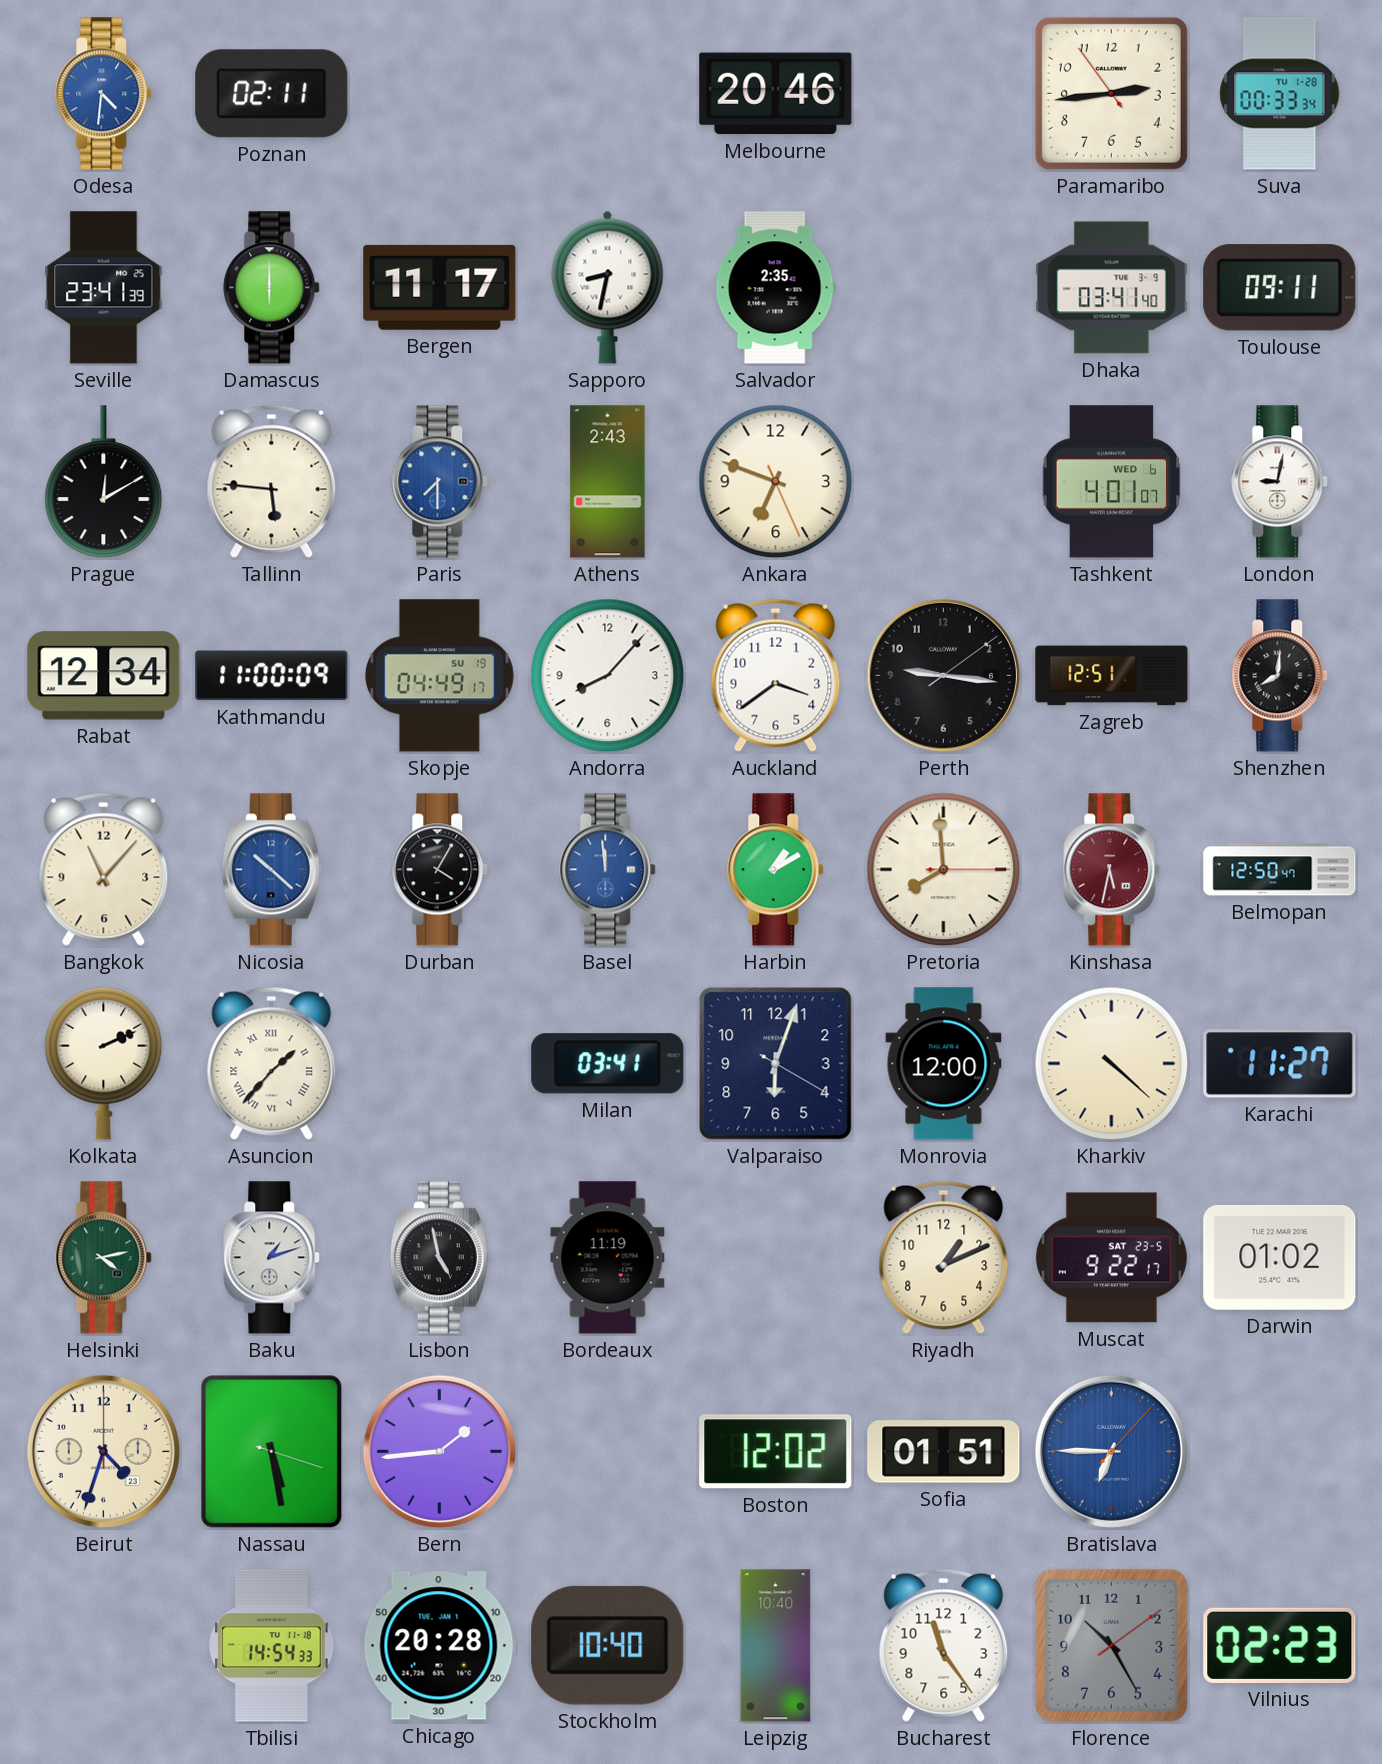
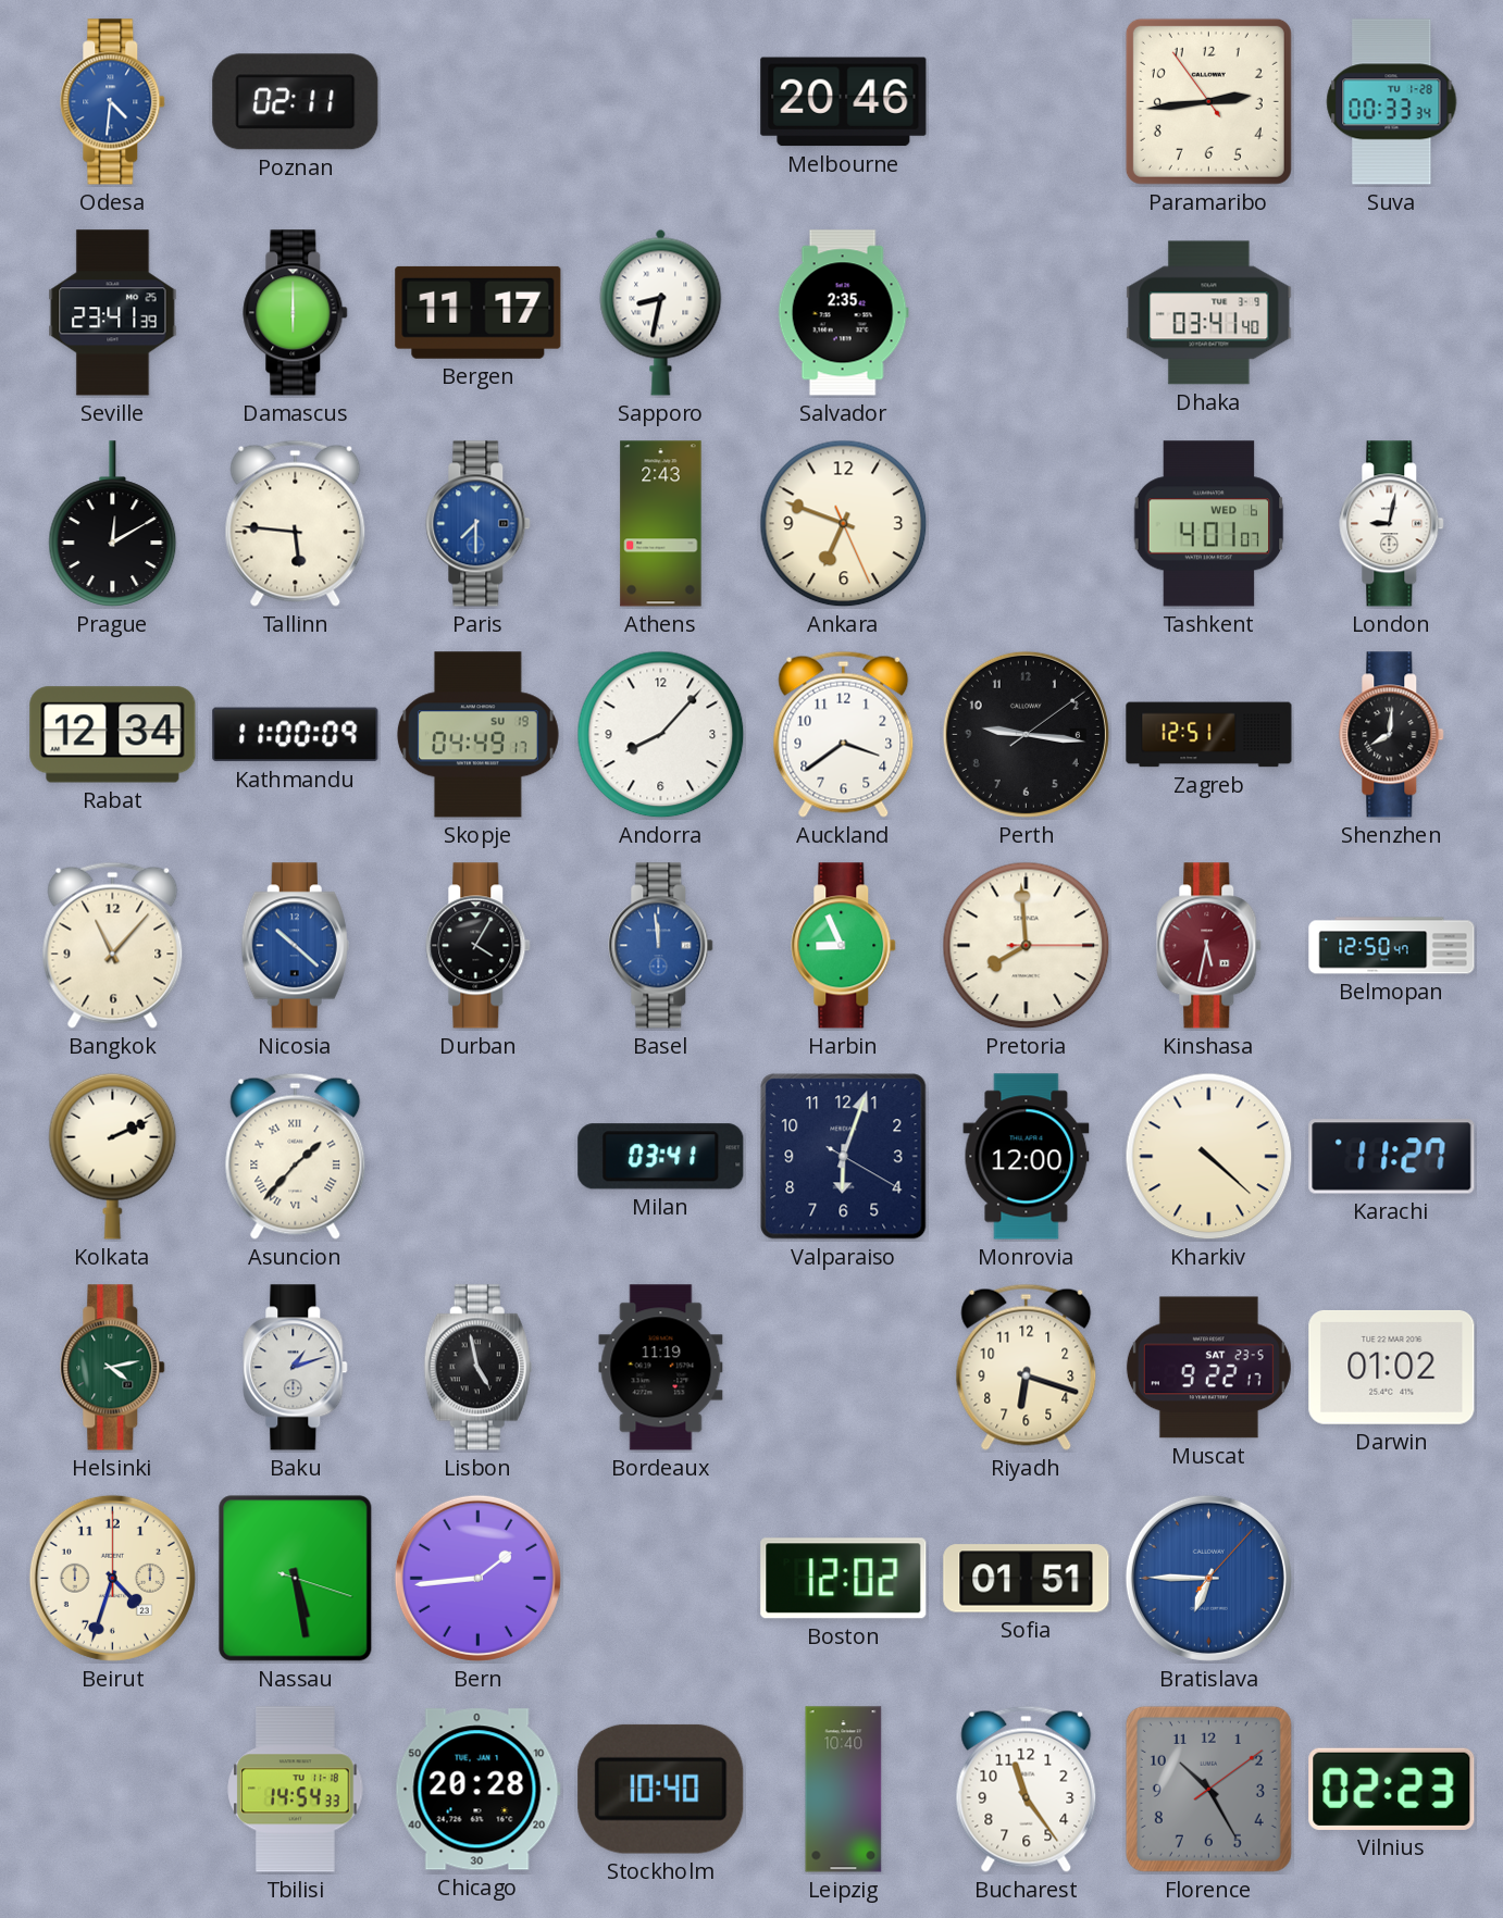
Toulouse: 09:11 -> none (1280, 288)
Harbin: 1:10 -> 8:56 (844, 946)
Riyadh: 1:11 -> 6:18 (1027, 1367)
